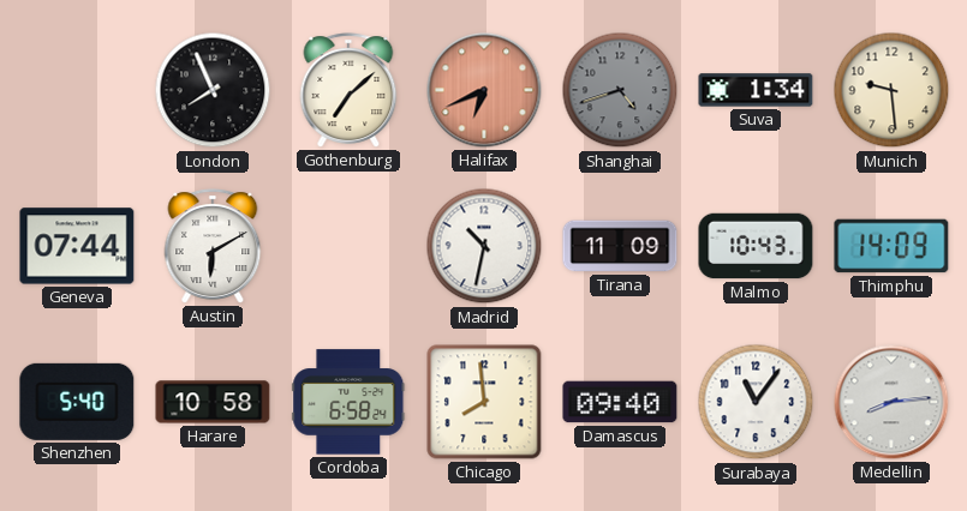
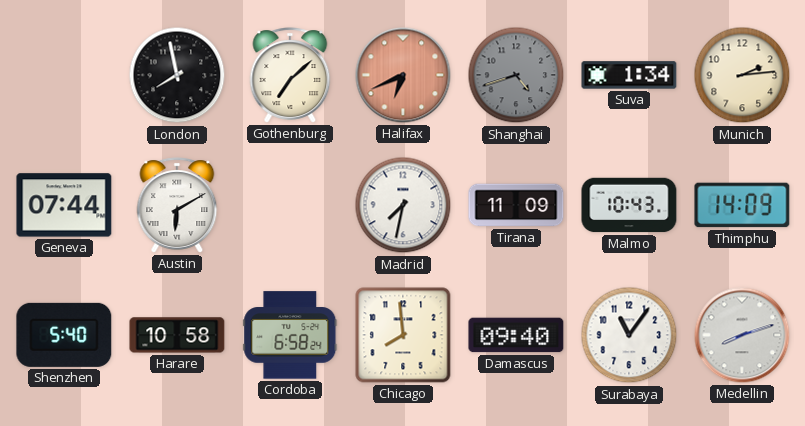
London: 7:56 -> 7:58 (177, 75)
Munich: 9:29 -> 2:14 (742, 75)
Madrid: 10:32 -> 7:32 (403, 205)
Medellin: 8:14 -> 8:12 (742, 335)
